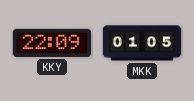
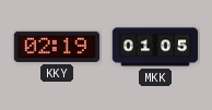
KKY: 22:09 -> 02:19 (57, 47)
